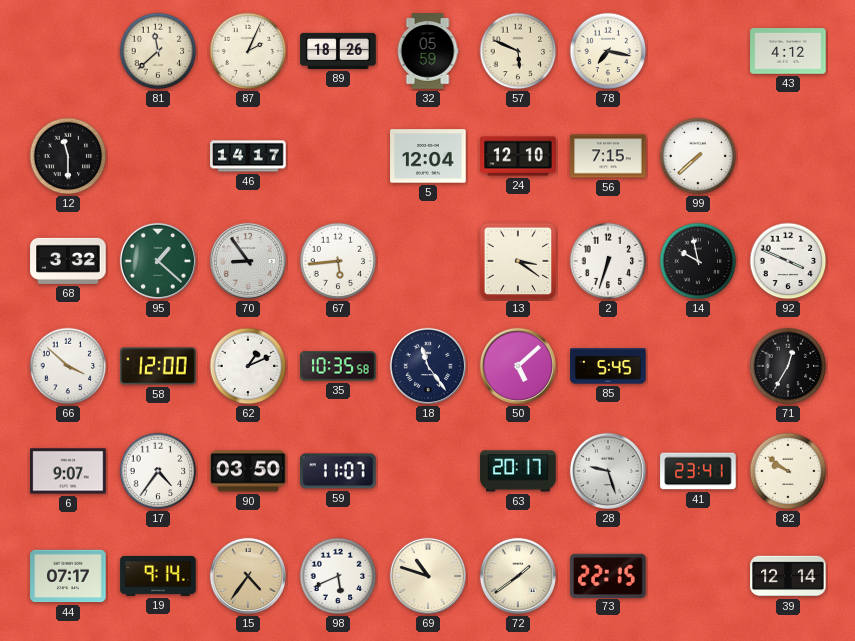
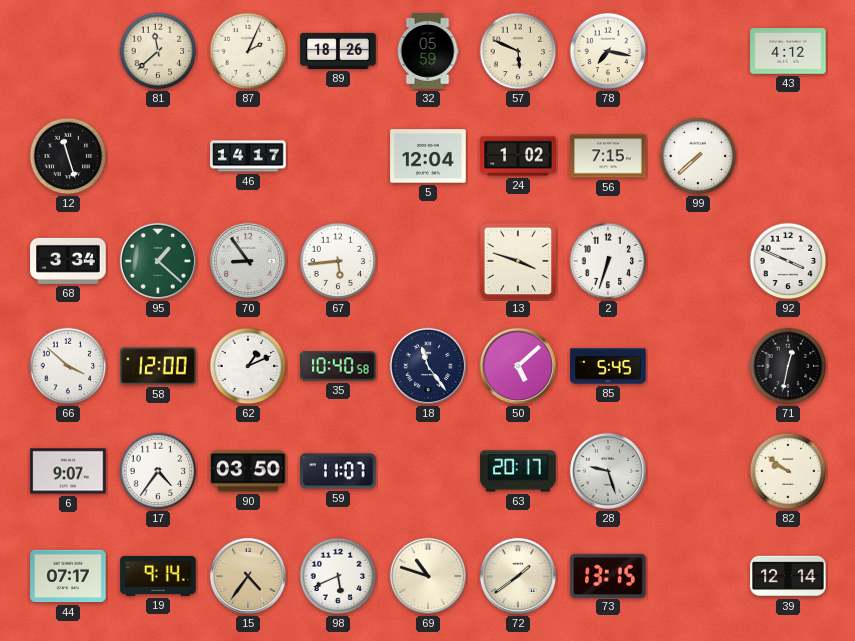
12: 11:30 -> 11:27 (68, 156)
24: 12:10 -> 1:02 (518, 156)
68: 3:32 -> 3:34 (68, 261)
13: 3:21 -> 3:48 (518, 261)
14: 9:58 -> none (698, 261)
35: 10:35 -> 10:40 (338, 366)
71: 12:35 -> 12:32 (788, 366)
41: 23:41 -> none (698, 471)
73: 22:15 -> 13:15 (608, 575)
